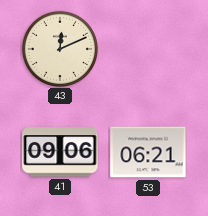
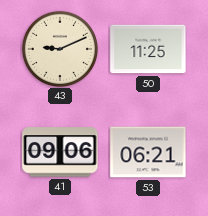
43: 12:11 -> 9:11 (59, 48)
50: none -> 11:25 (148, 49)
